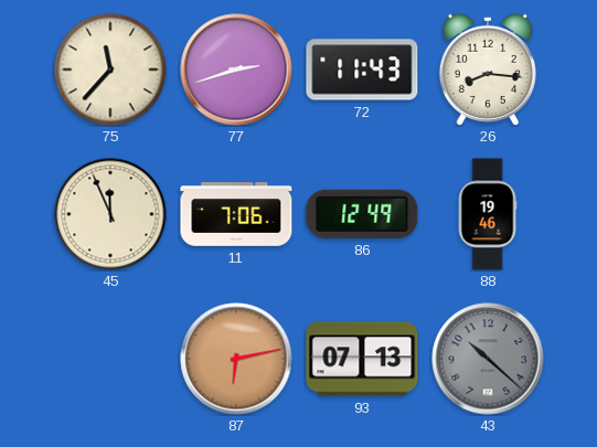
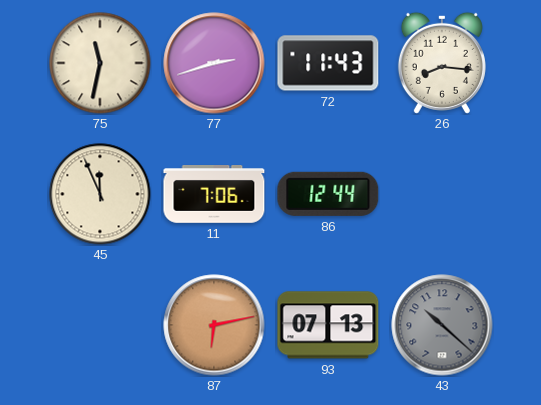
75: 11:37 -> 11:32 (100, 63)
86: 12:49 -> 12:44 (328, 194)
88: 19:46 -> none (488, 214)
